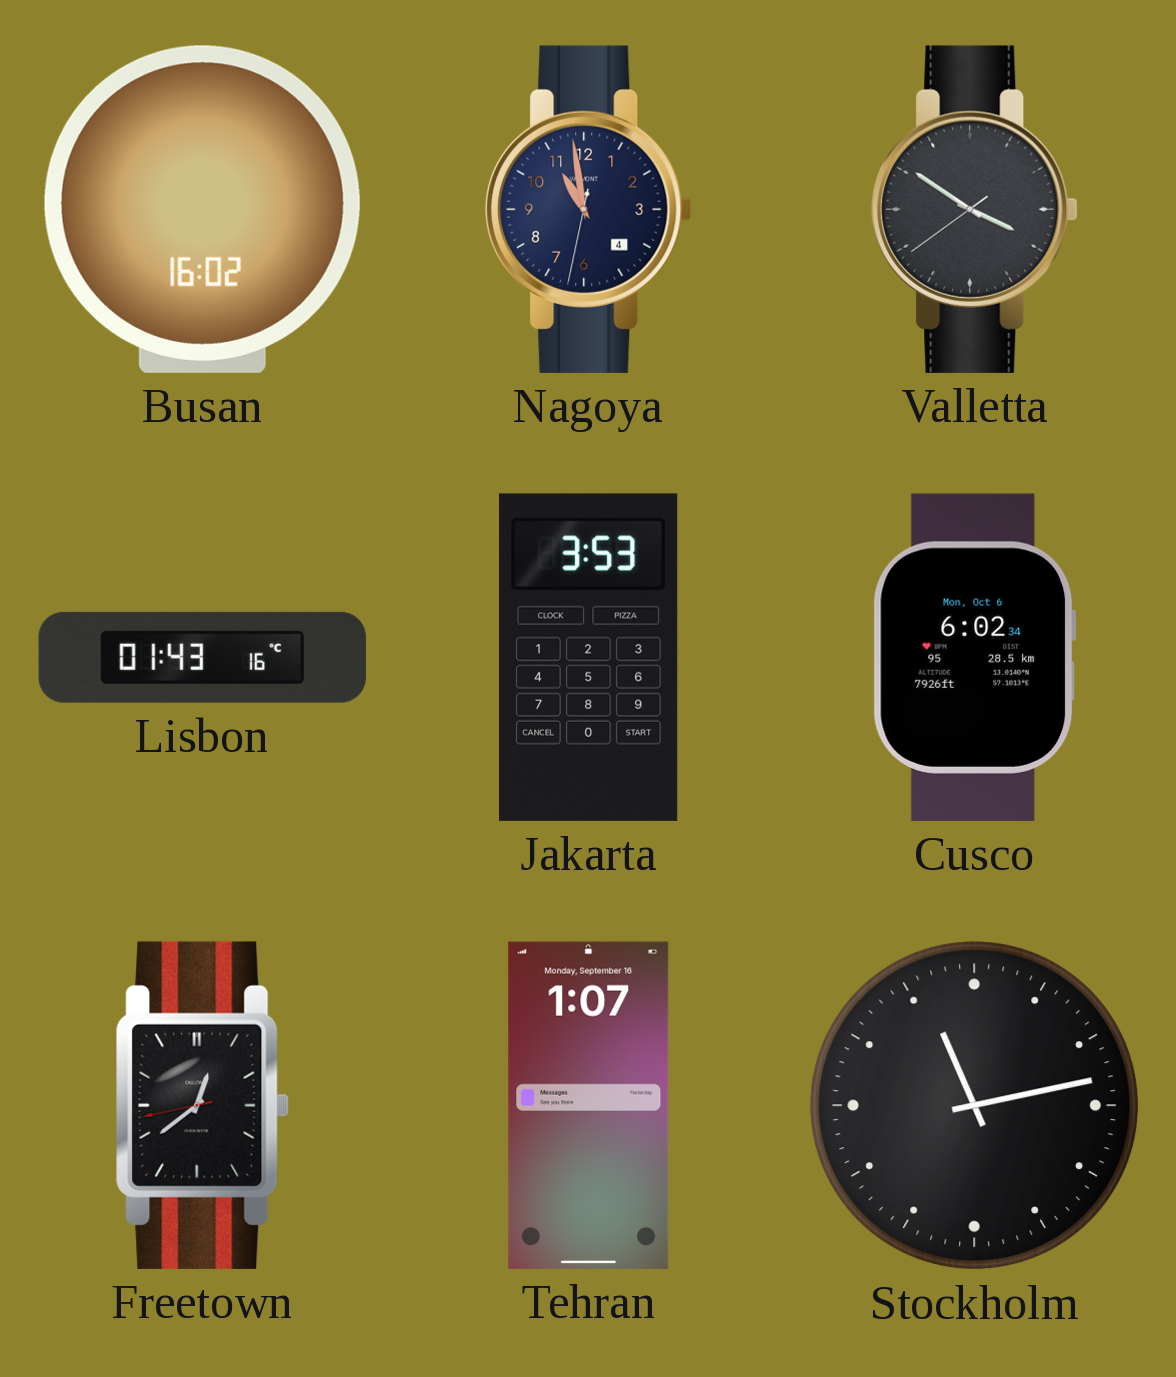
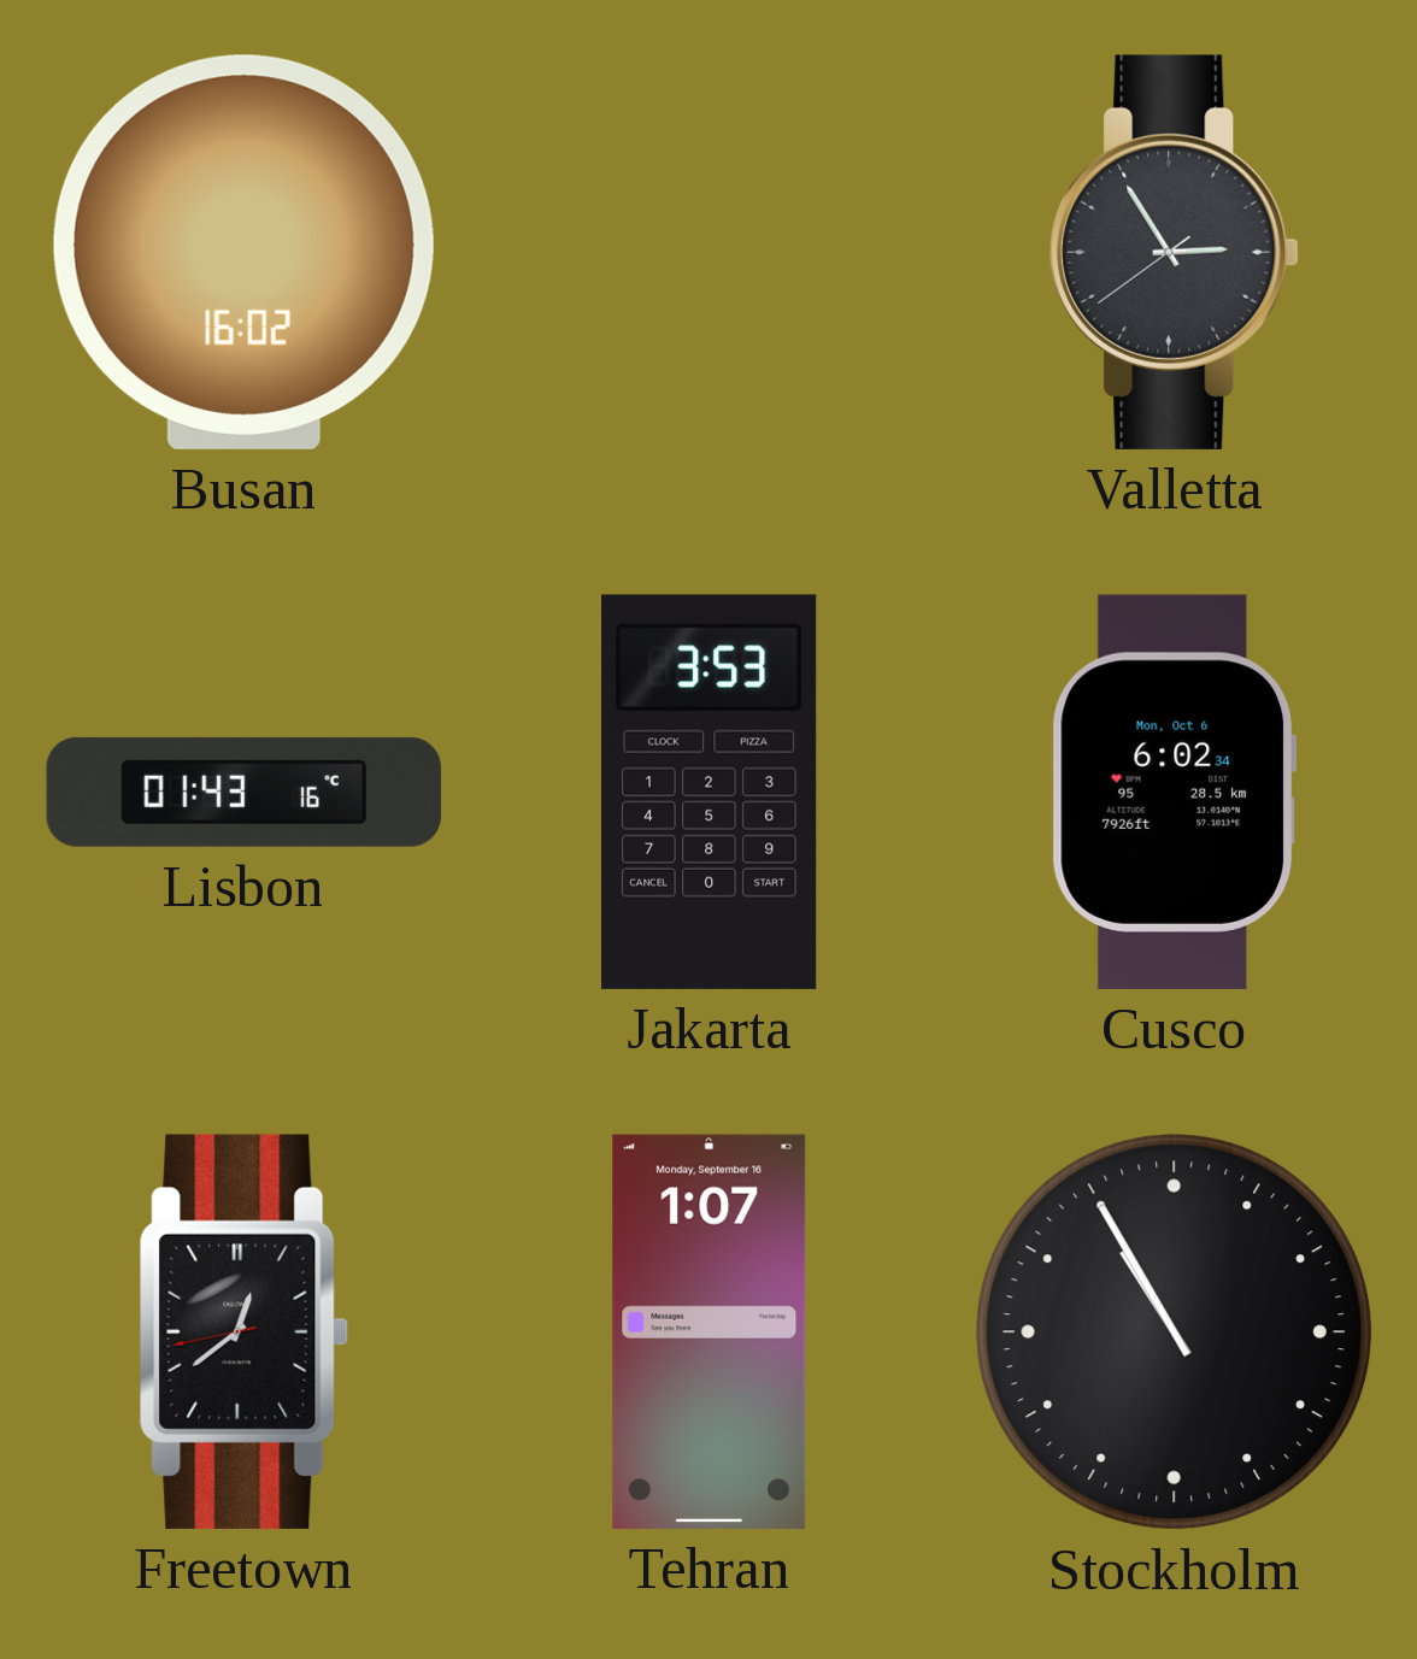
Nagoya: 10:58 -> none (589, 209)
Valletta: 3:50 -> 2:54 (1175, 252)
Stockholm: 11:13 -> 10:55 (1175, 1333)
